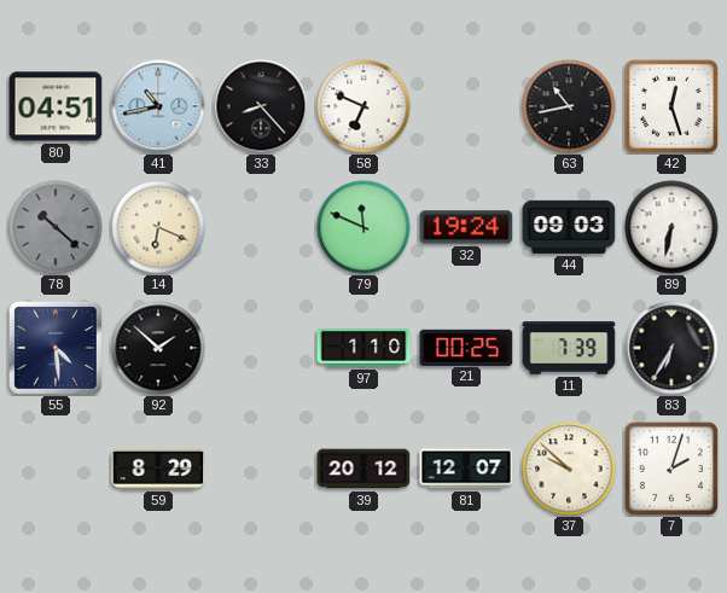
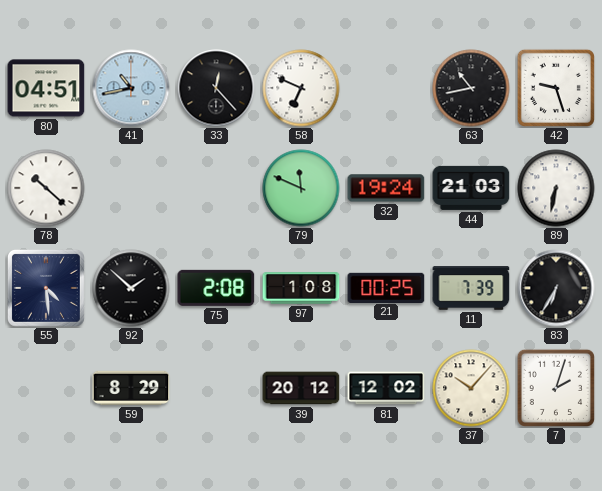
33: 8:23 -> 12:23 (216, 88)
42: 12:27 -> 9:27 (556, 88)
78 dial: grey -> white (46, 188)
14: 6:19 -> none (158, 227)
44: 09:03 -> 21:03 (471, 188)
75: none -> 2:08 (216, 288)
97: 1:10 -> 1:08 (301, 288)
81: 12:07 -> 12:02 (386, 388)
37: 9:52 -> 10:07 (471, 388)
